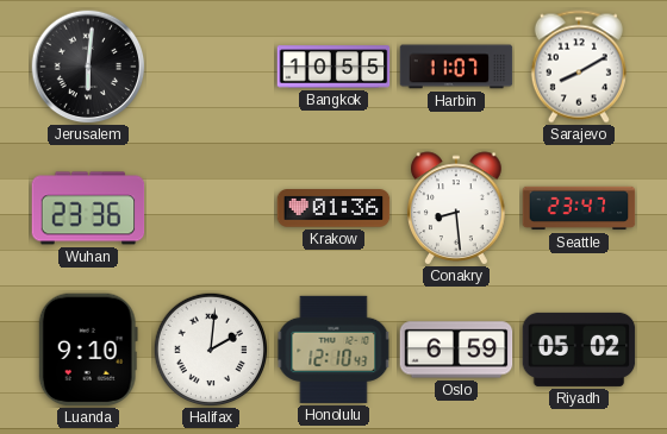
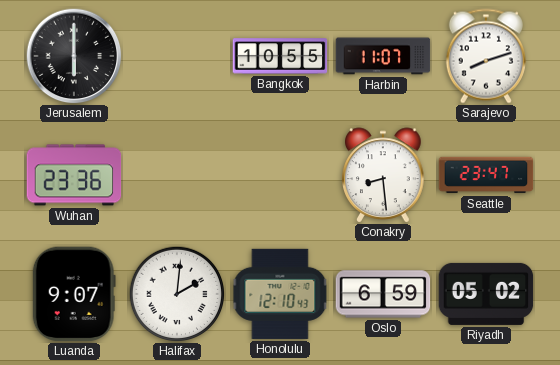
Jerusalem: 6:01 -> 6:00 (74, 56)
Sarajevo: 8:10 -> 8:12 (486, 56)
Krakow: 01:36 -> none (333, 208)
Luanda: 9:10 -> 9:07 (74, 294)
